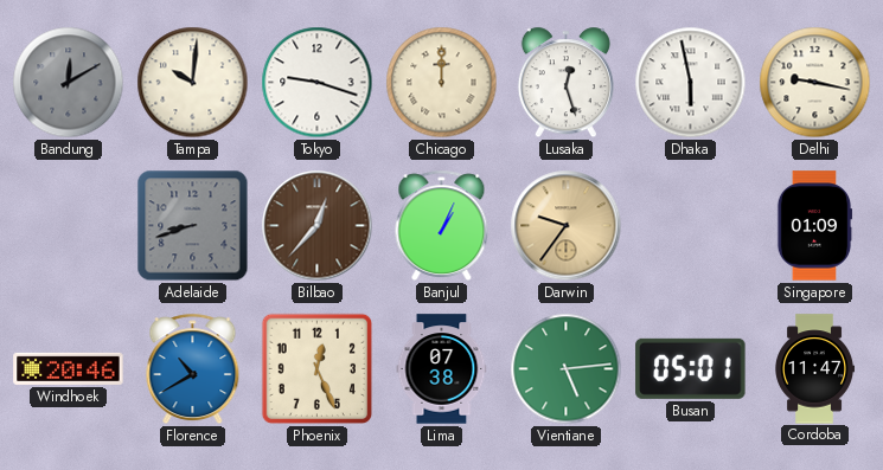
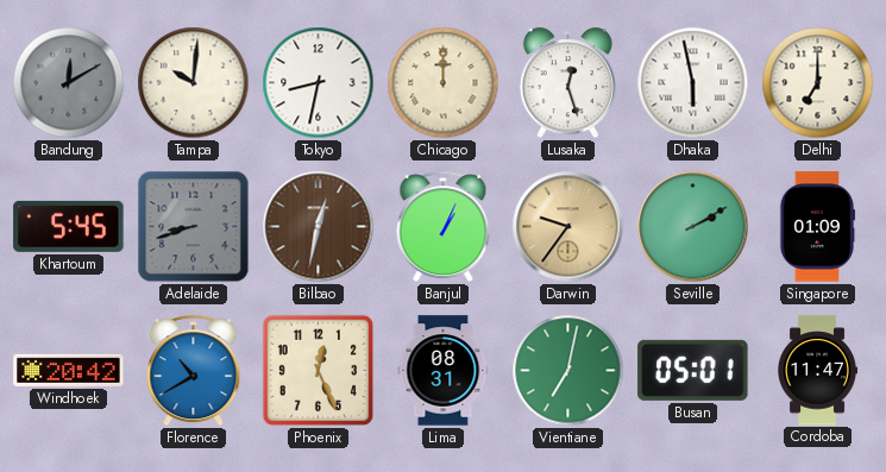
Tokyo: 9:18 -> 8:32 (319, 83)
Delhi: 9:17 -> 7:00 (818, 83)
Khartoum: none -> 5:45 (69, 226)
Bilbao: 12:37 -> 12:32 (319, 227)
Seville: none -> 2:10 (693, 227)
Windhoek: 20:46 -> 20:42 (69, 370)
Lima: 07:38 -> 08:31 (444, 371)
Vientiane: 5:14 -> 7:02 (568, 371)
